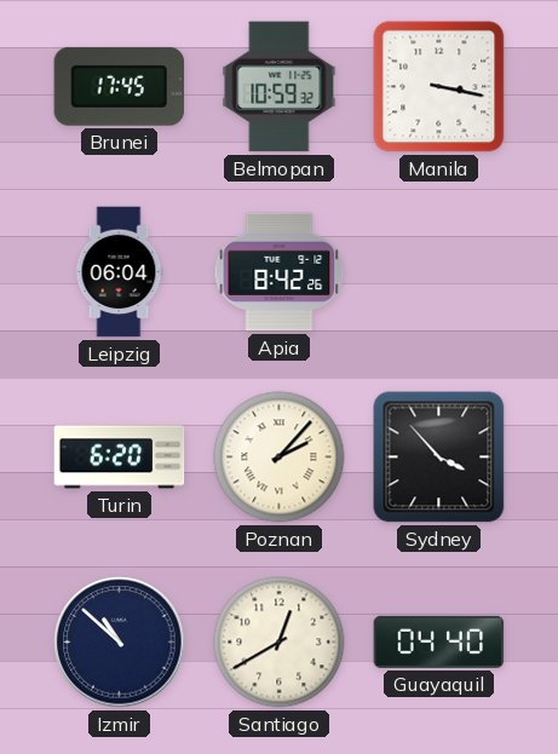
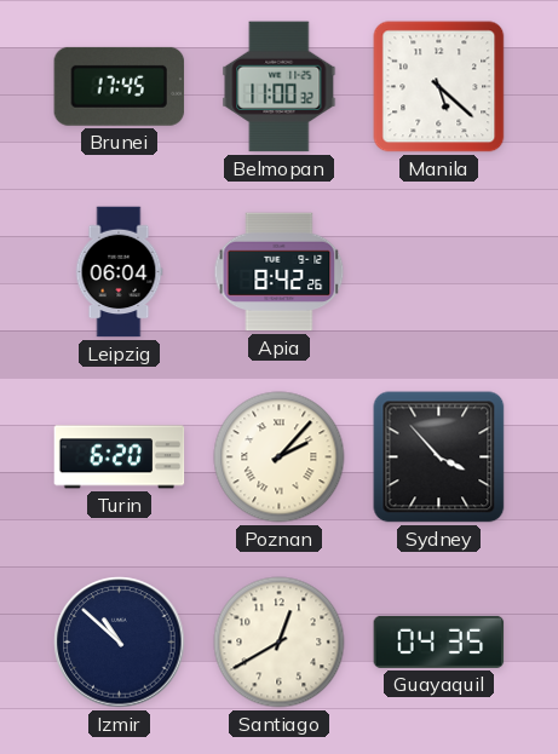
Belmopan: 10:59 -> 11:00 (280, 87)
Manila: 3:17 -> 5:22 (439, 87)
Guayaquil: 04:40 -> 04:35 (439, 641)
